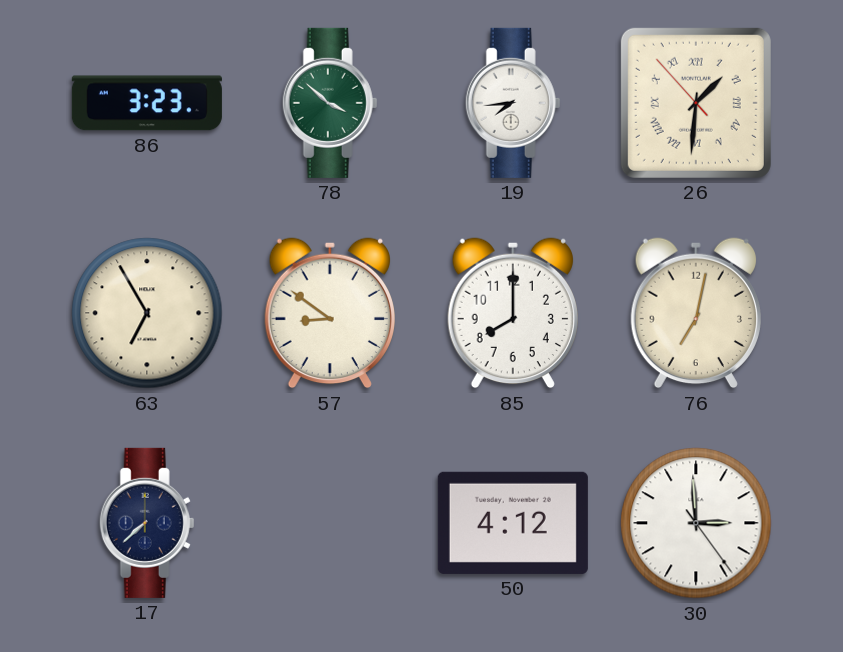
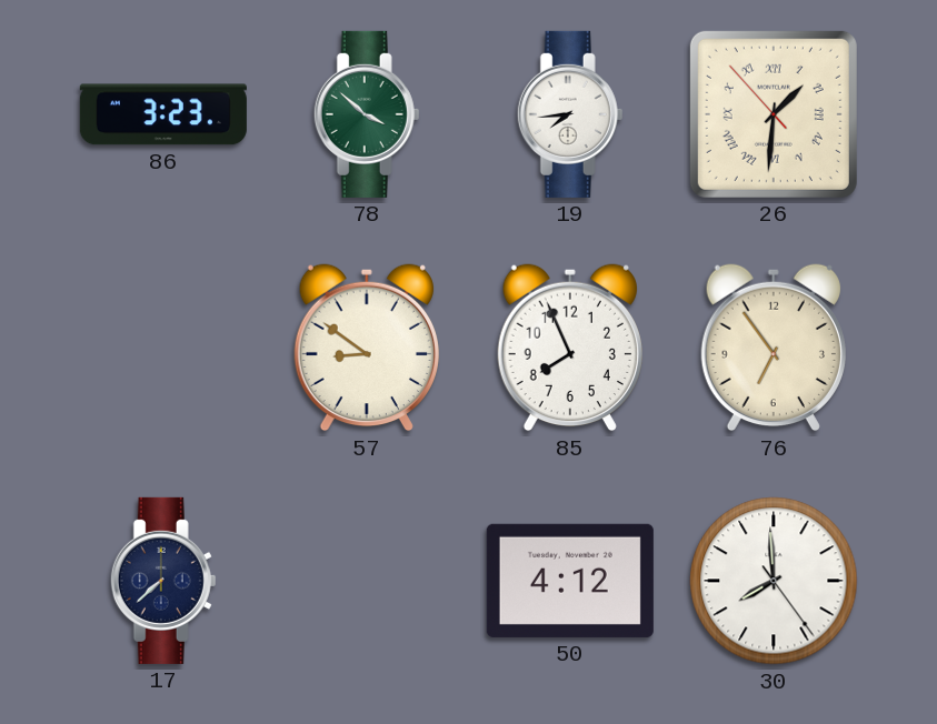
63: 6:55 -> none (147, 313)
85: 8:00 -> 7:56 (570, 348)
76: 7:02 -> 6:54 (774, 348)
30: 2:59 -> 7:59 (774, 581)
